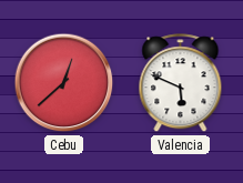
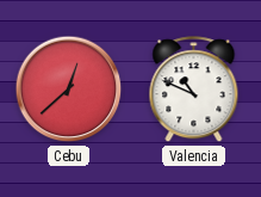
Valencia: 5:49 -> 10:49 (194, 90)
